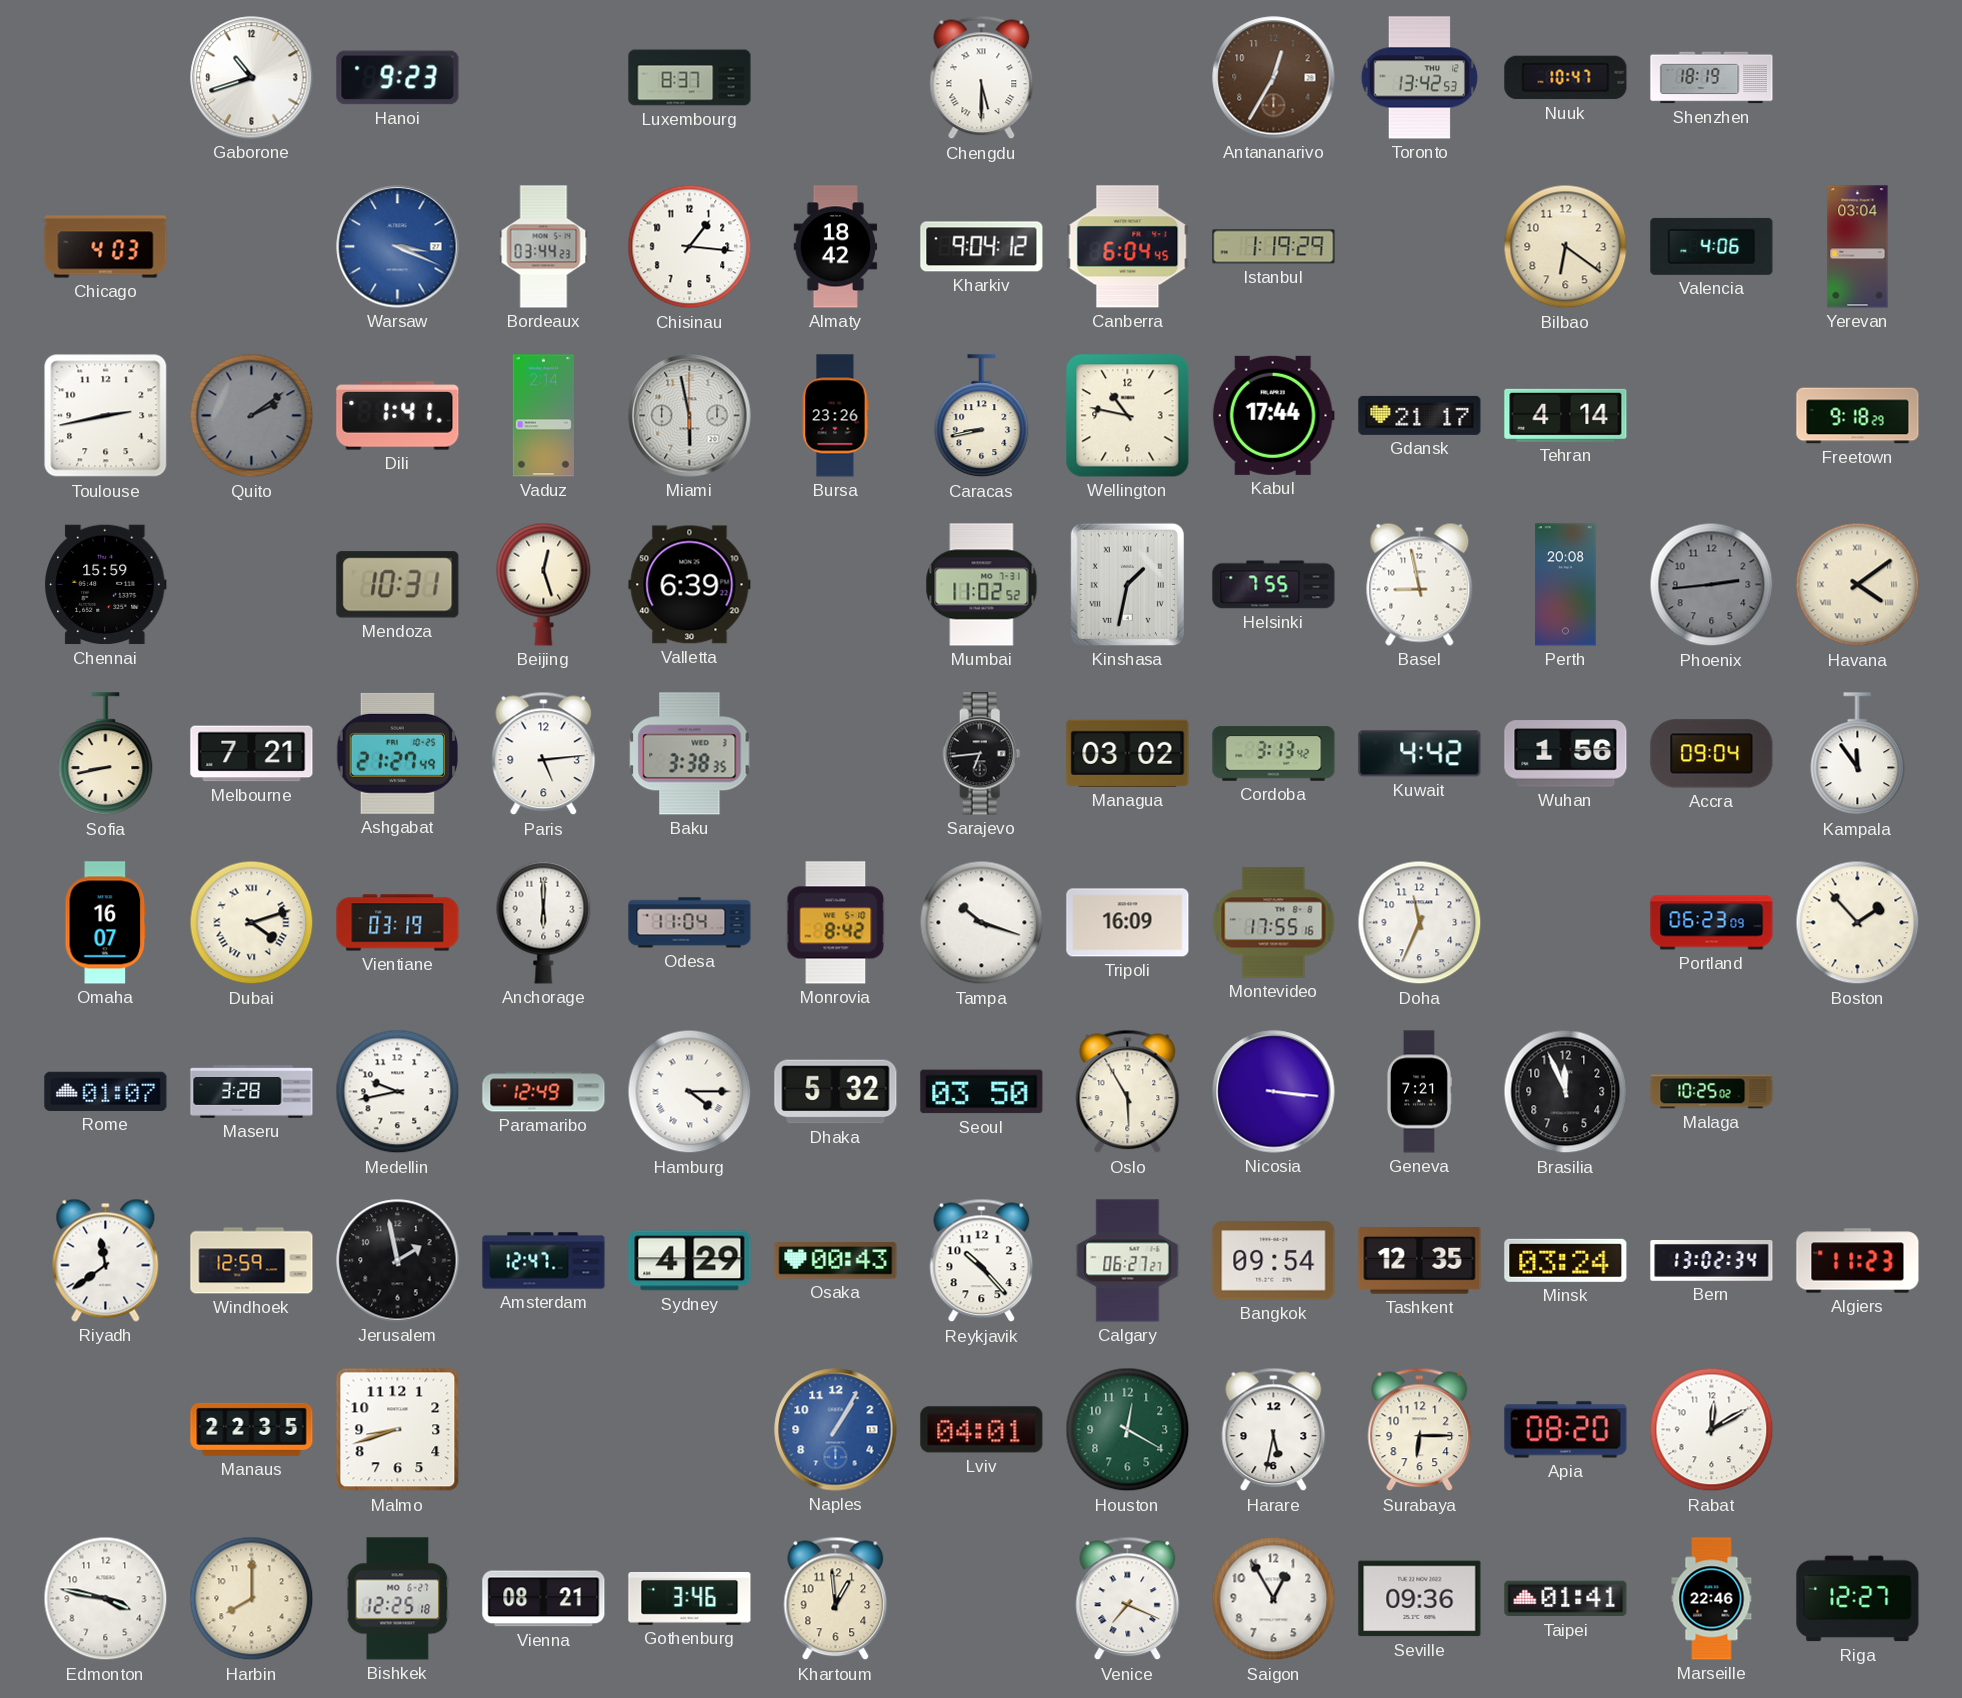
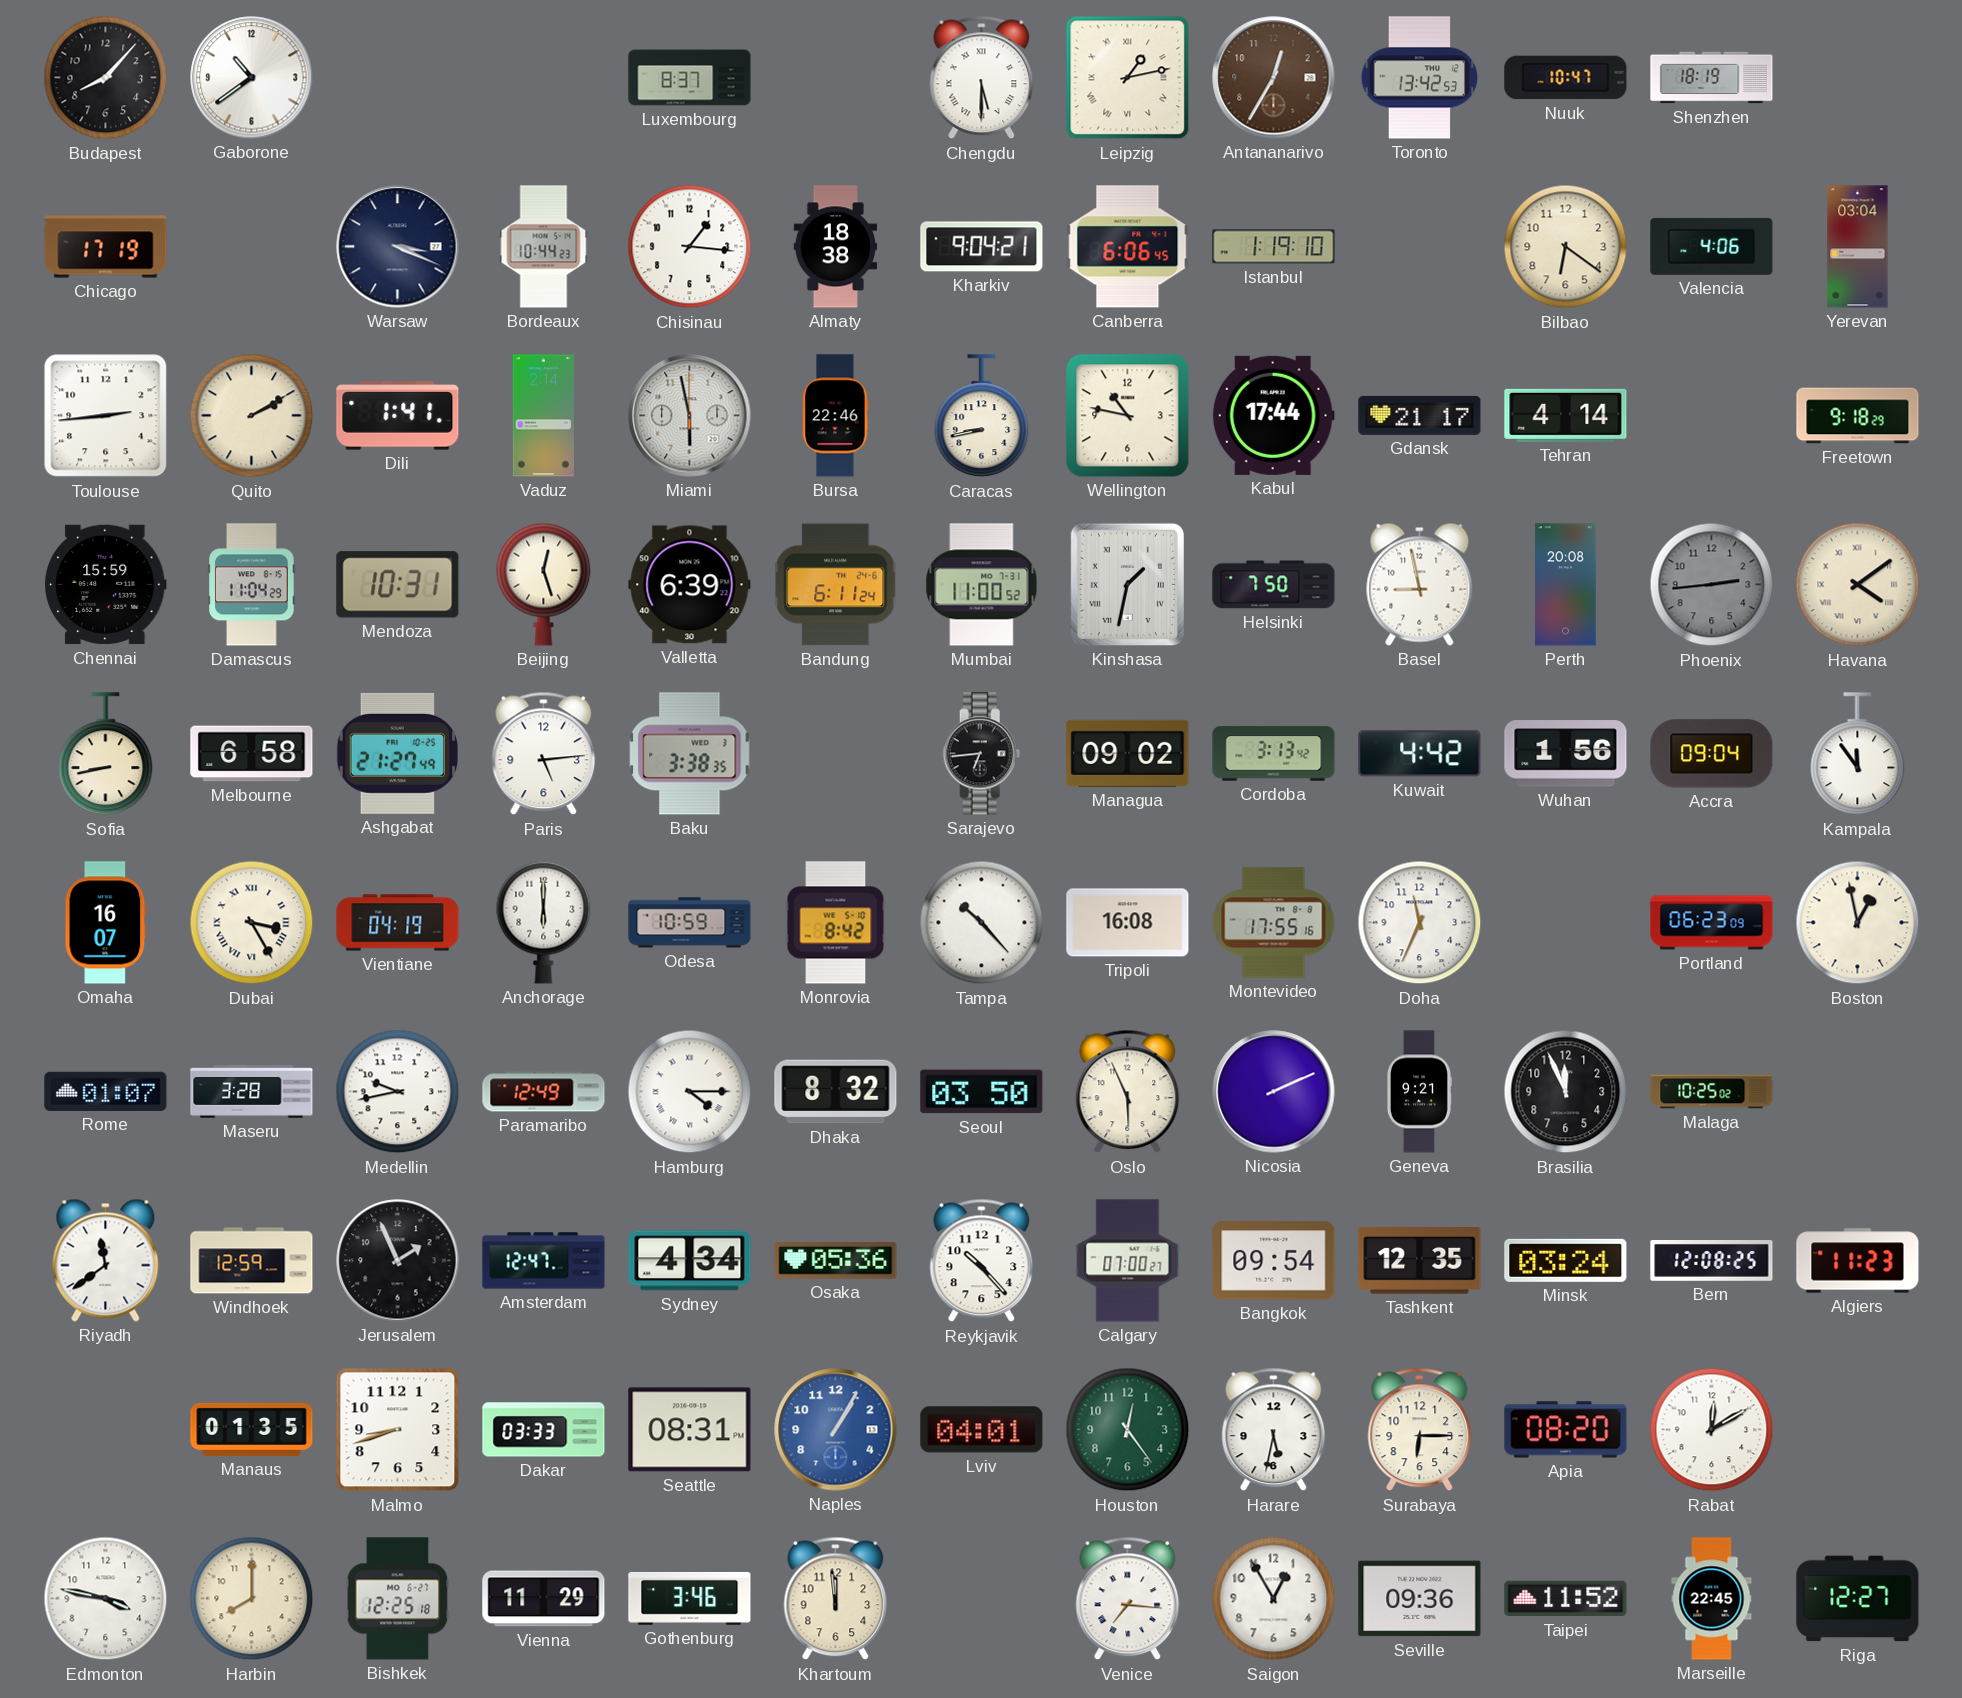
Budapest: none -> 8:07 (106, 78)
Gaborone: 10:42 -> 10:39 (252, 78)
Hanoi: 9:23 -> none (398, 78)
Leipzig: none -> 1:13 (1128, 78)
Chicago: 4:03 -> 17:19 (106, 247)
Warsaw dial: blue -> navy (398, 247)
Bordeaux: 03:44 -> 10:44 (544, 247)
Almaty: 18:42 -> 18:38 (836, 247)
Kharkiv: 9:04:12 -> 9:04:21 (982, 247)
Canberra: 6:04 -> 6:06 (1128, 247)
Istanbul: 1:19:29 -> 1:19:10 (1274, 247)
Toulouse: 2:43 -> 2:44 (106, 416)
Quito: 2:09 -> 2:10 (252, 416)
Quito dial: grey -> cream (252, 416)
Bursa: 23:26 -> 22:46 (835, 416)
Damascus: none -> 11:04 (252, 585)
Bandung: none -> 6:11 (836, 585)
Mumbai: 11:02 -> 11:00 (982, 585)
Helsinki: 7:55 -> 7:50 (1274, 585)
Melbourne: 7:21 -> 6:58 (252, 754)
Managua: 03:02 -> 09:02 (1128, 753)
Dubai: 4:12 -> 3:25 (252, 923)
Vientiane: 03:19 -> 04:19 (398, 923)
Odesa: 11:04 -> 10:59 (690, 923)
Tampa: 10:18 -> 10:23 (982, 923)
Tripoli: 16:09 -> 16:08 (1128, 923)
Boston: 1:53 -> 12:58 (1858, 923)
Dhaka: 5:32 -> 8:32 (836, 1092)
Oslo: 5:55 -> 5:56 (1128, 1092)
Nicosia: 3:16 -> 2:11 (1274, 1092)
Geneva: 7:21 -> 9:21 (1419, 1092)
Jerusalem: 1:58 -> 1:56 (398, 1261)
Sydney: 4:29 -> 4:34 (690, 1261)
Osaka: 00:43 -> 05:36 (836, 1261)
Calgary: 06:27 -> 07:00 (1128, 1261)
Bern: 13:02 -> 12:08 (1712, 1261)
Manaus: 22:35 -> 01:35 (252, 1429)
Dakar: none -> 03:33 (544, 1430)
Seattle: none -> 08:31 (690, 1430)
Houston: 12:20 -> 12:24 (1128, 1430)
Vienna: 08:21 -> 11:29 (544, 1599)
Khartoum: 12:59 -> 11:59 (836, 1599)
Venice: 7:19 -> 7:16 (1128, 1599)
Taipei: 01:41 -> 11:52 (1566, 1599)
Marseille: 22:46 -> 22:45 (1712, 1599)
